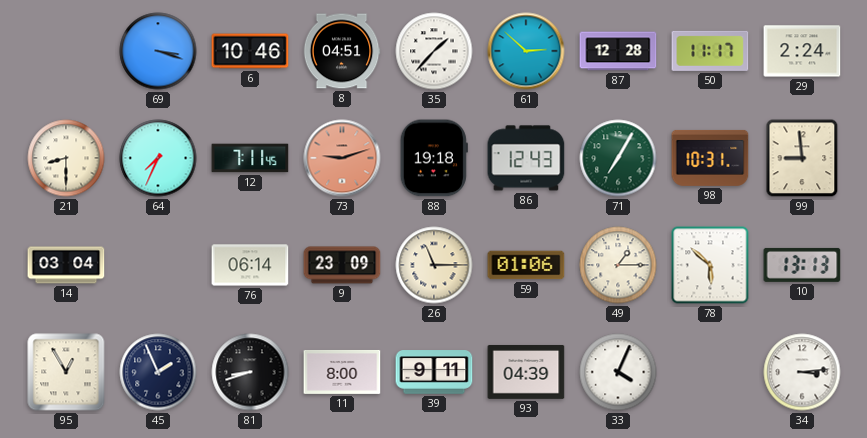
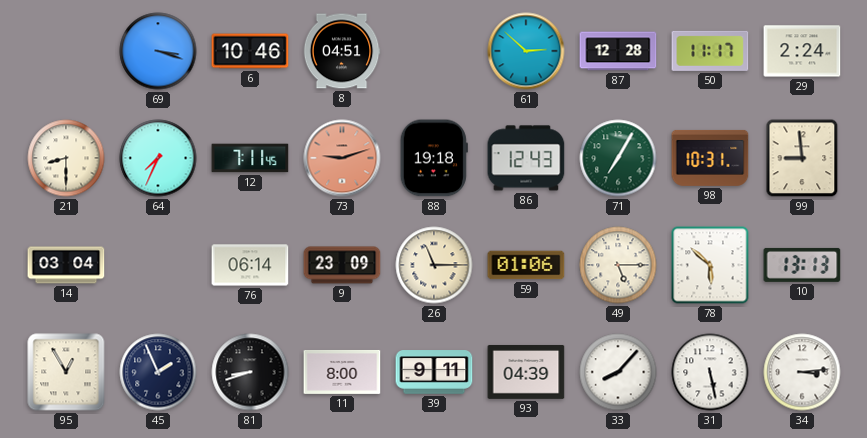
35: 1:37 -> none (434, 51)
49: 1:15 -> 5:15 (618, 265)
33: 4:04 -> 8:07 (618, 372)
31: none -> 5:28 (710, 372)
